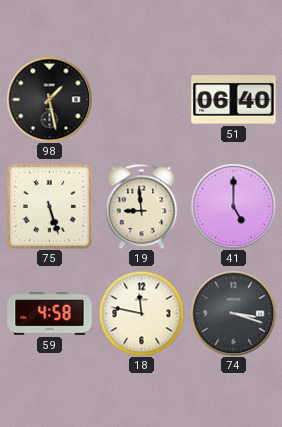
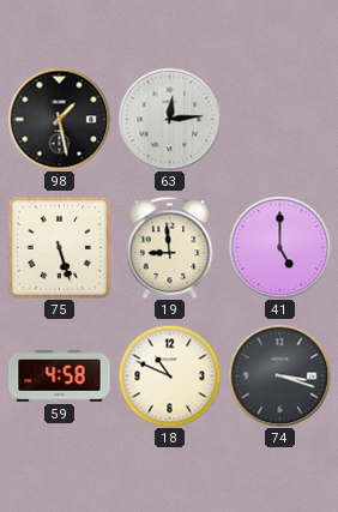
63: none -> 12:14 (169, 119)
51: 06:40 -> none (234, 100)
18: 11:47 -> 10:49 (169, 375)
